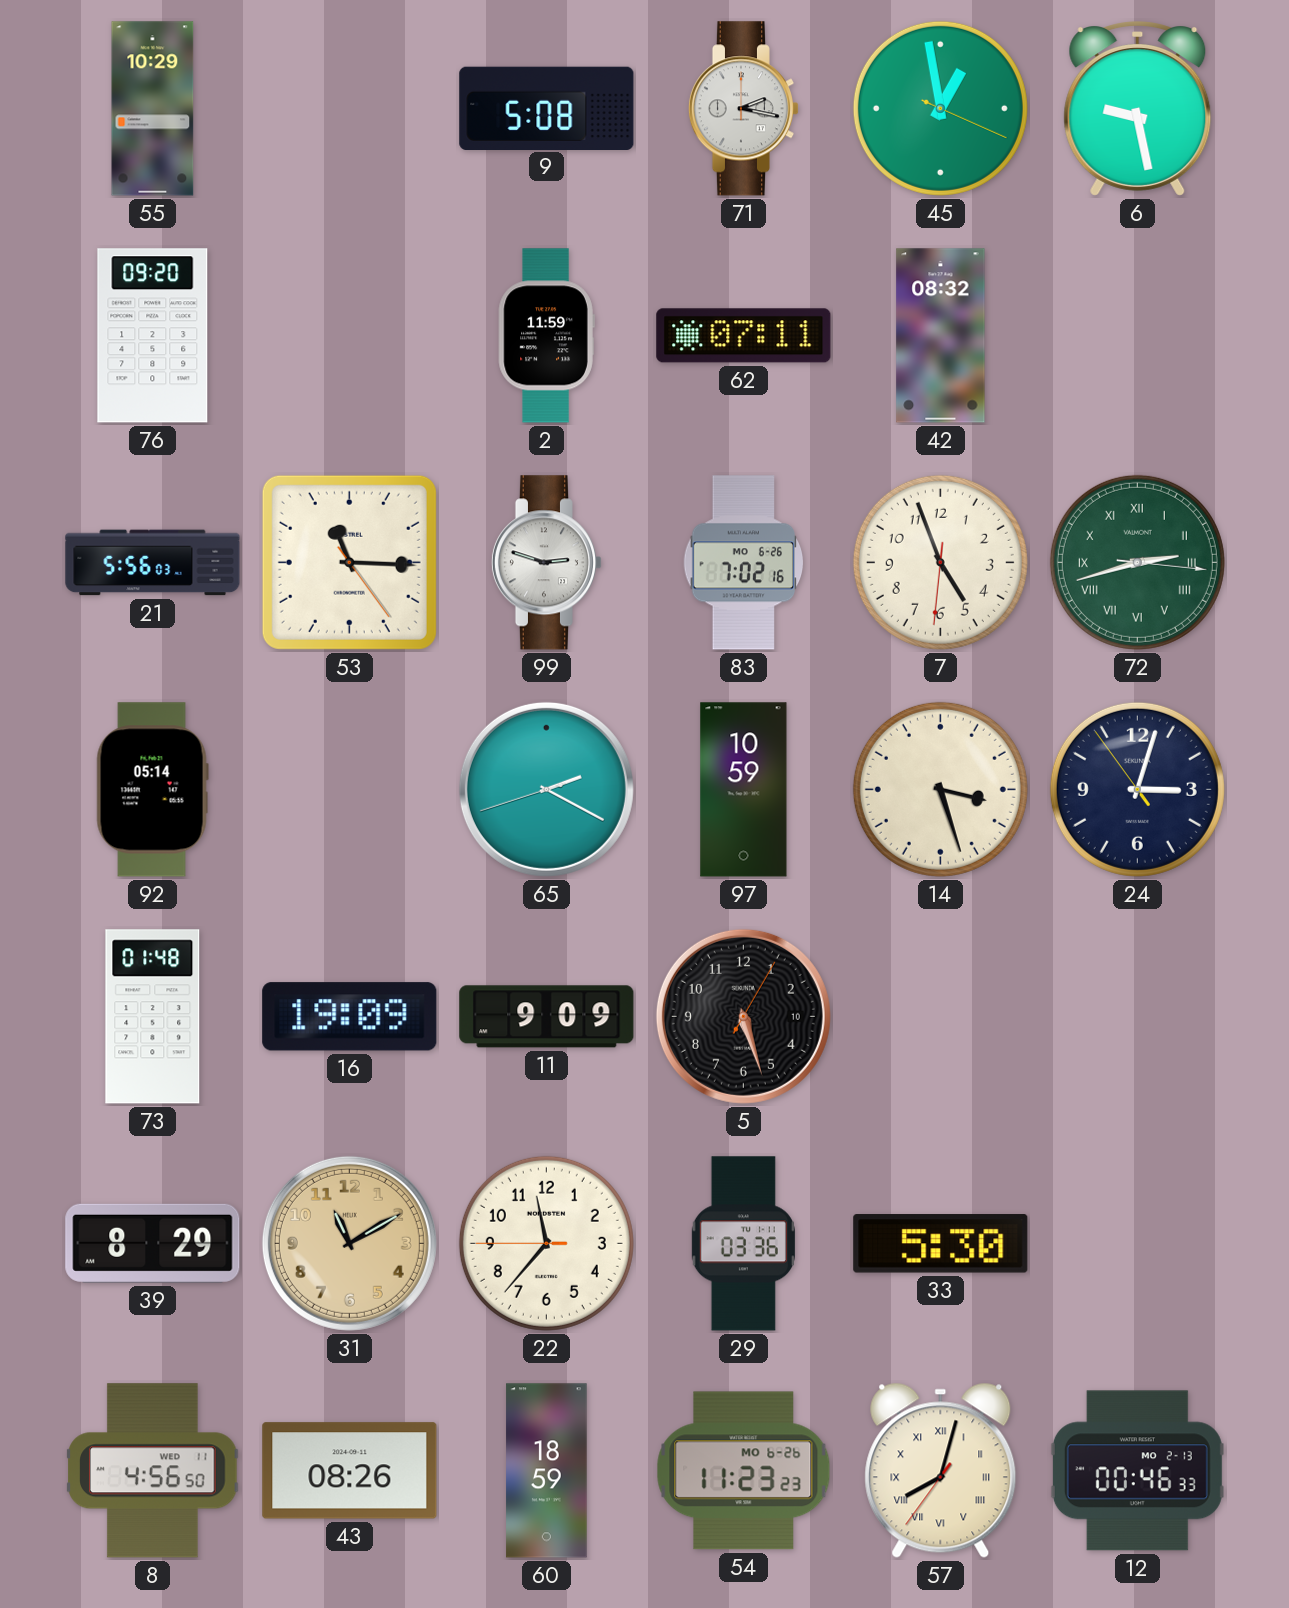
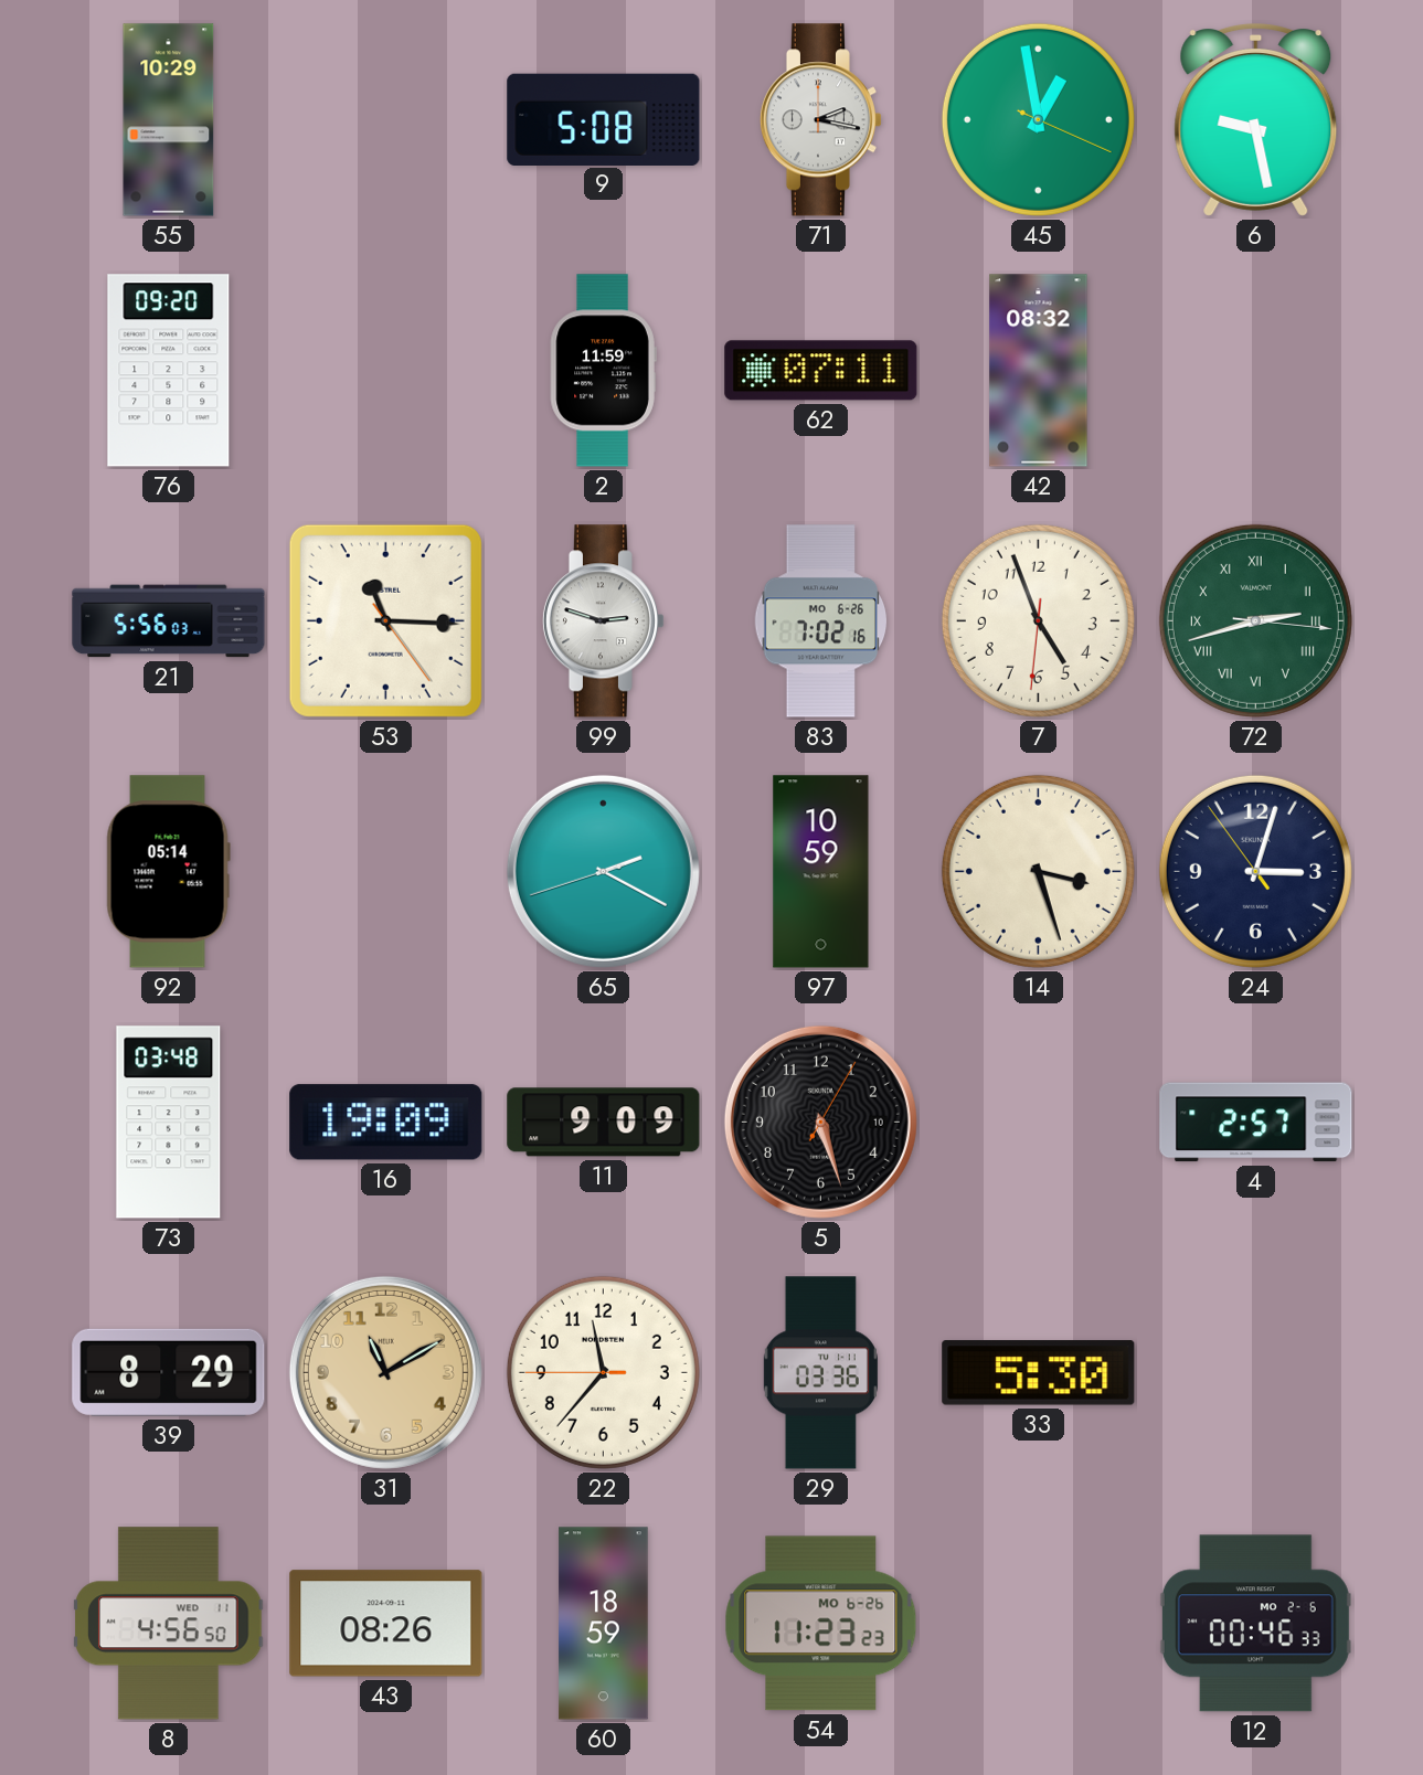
73: 01:48 -> 03:48 (169, 1123)
4: none -> 2:57 (1256, 1123)
57: 8:02 -> none (941, 1470)
12 date: MO 2-13 -> MO 2-6 (1255, 1624)
